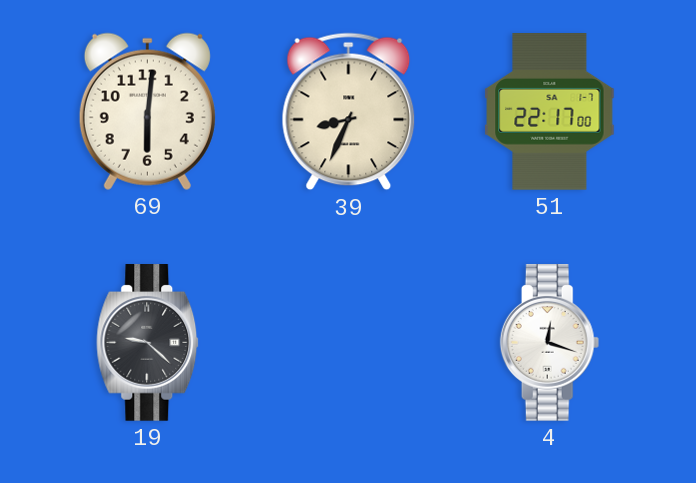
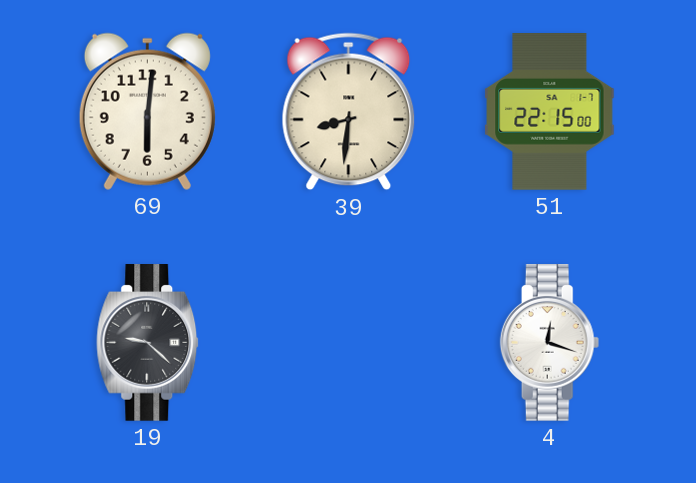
39: 8:34 -> 8:31 (349, 112)
51: 22:17 -> 22:15 (550, 112)
